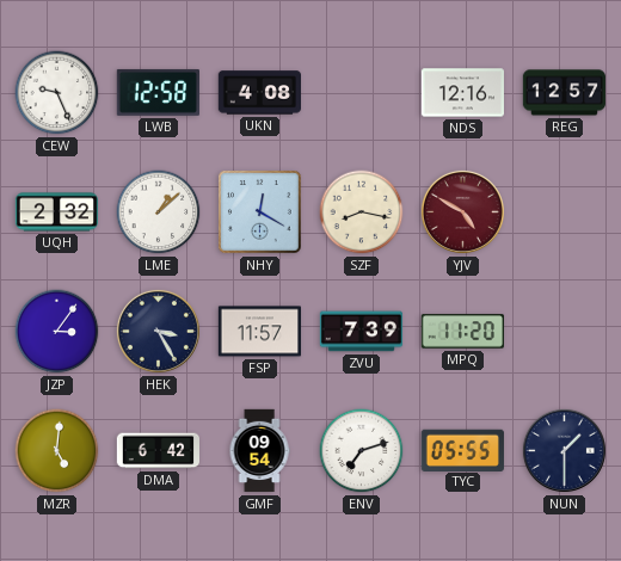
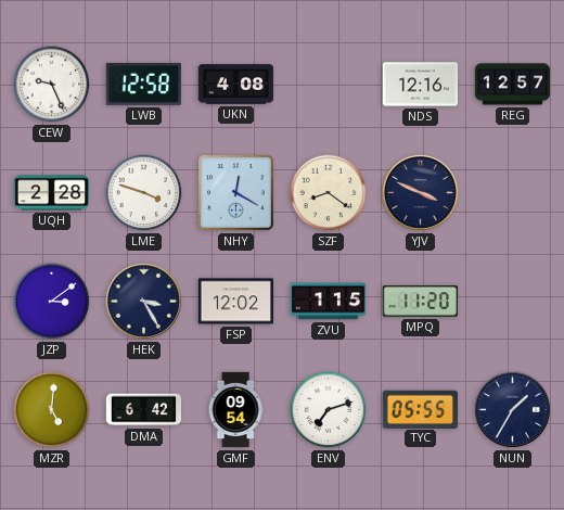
UQH: 2:32 -> 2:28 (51, 193)
LME: 1:08 -> 3:48 (144, 193)
SZF: 8:17 -> 8:21 (329, 193)
YJV: 4:50 -> 3:49 (420, 192)
YJV dial: burgundy -> navy (420, 192)
JZP: 3:06 -> 3:09 (52, 302)
FSP: 11:57 -> 12:02 (235, 302)
ZVU: 7:39 -> 1:15 (329, 302)
NUN: 1:30 -> 1:35 (512, 409)
